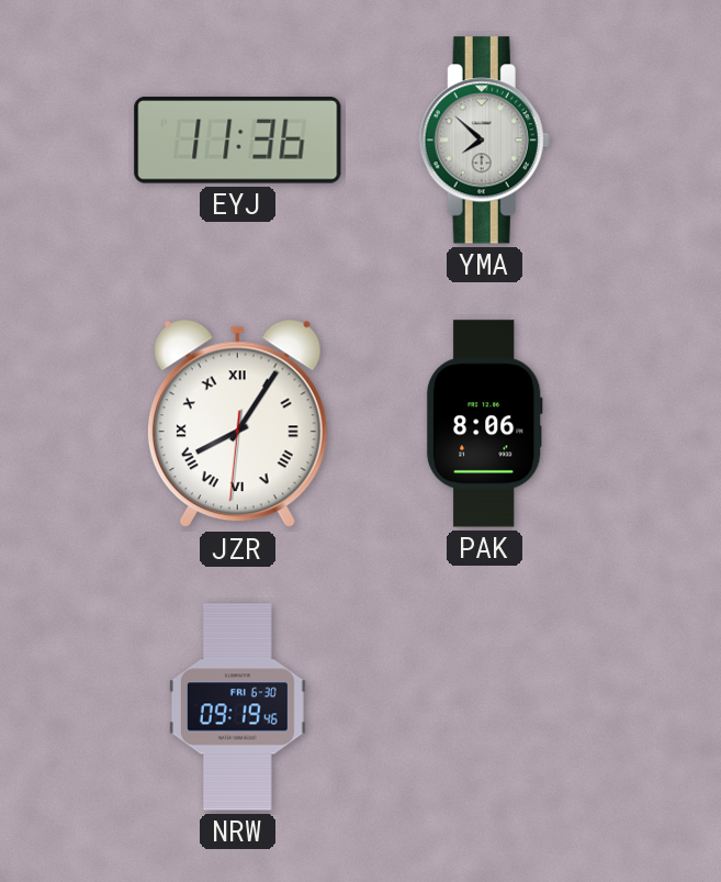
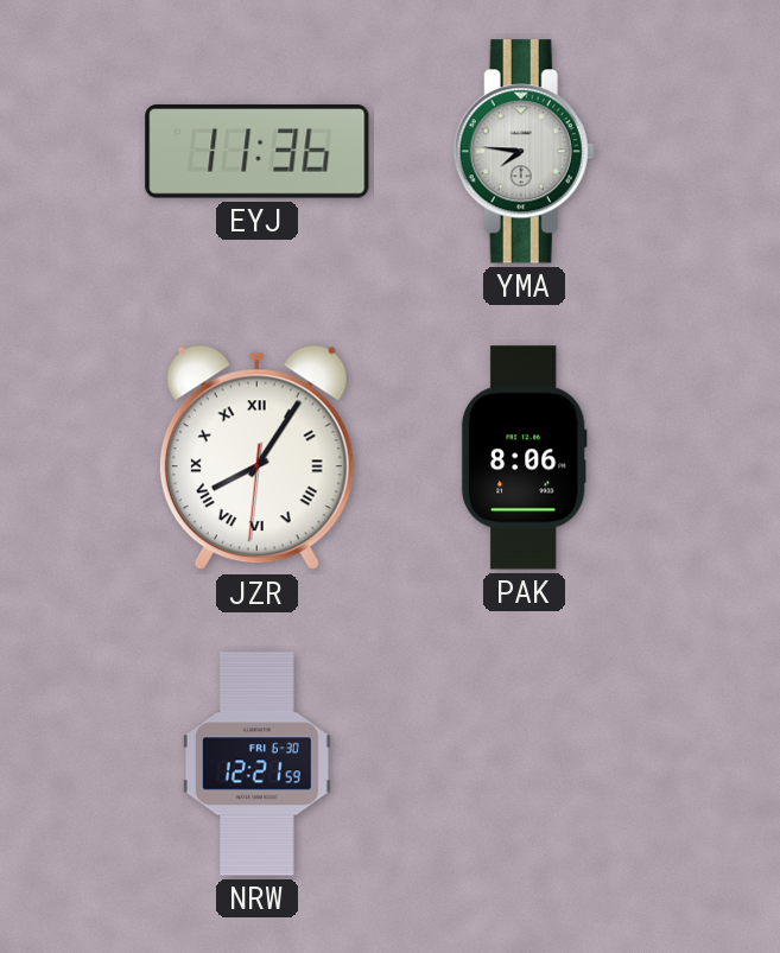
YMA: 7:52 -> 7:46 (524, 152)
NRW: 09:19 -> 12:21 (256, 764)
